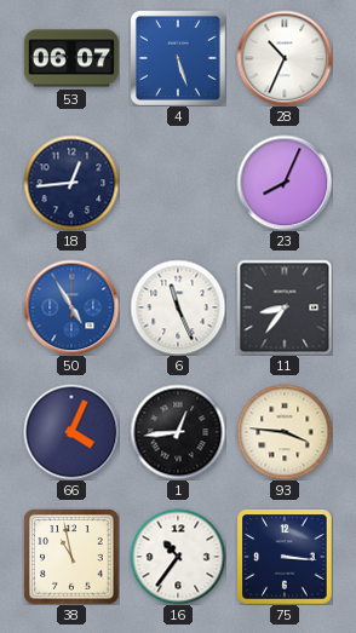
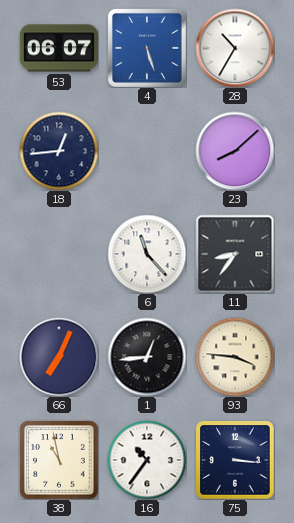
28: 10:34 -> 10:35 (235, 48)
23: 8:04 -> 8:08 (235, 151)
50: 4:55 -> none (71, 307)
6: 11:26 -> 11:23 (147, 254)
66: 4:04 -> 7:04 (59, 357)
